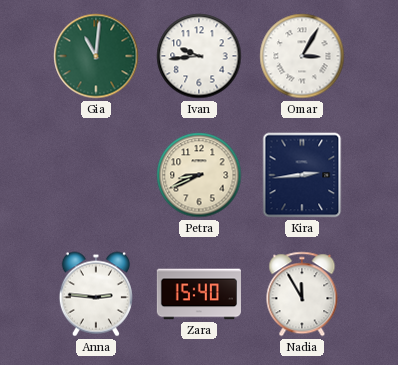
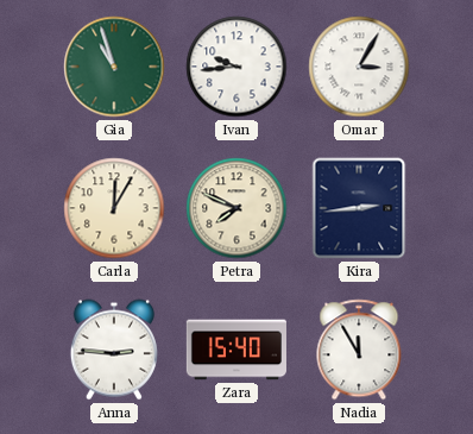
Gia: 11:01 -> 10:57 (114, 67)
Carla: none -> 12:05 (114, 208)
Petra: 8:41 -> 7:49 (236, 208)
